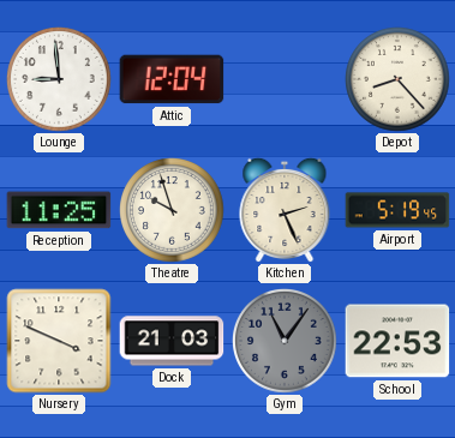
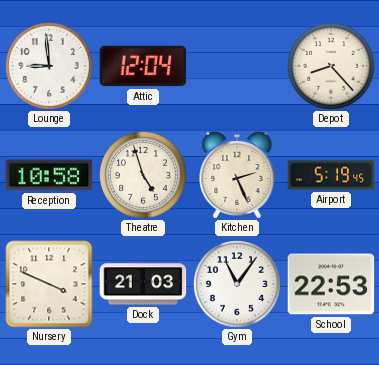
Reception: 11:25 -> 10:58 (49, 175)
Theatre: 9:57 -> 4:57 (144, 176)
Gym dial: grey -> white (238, 285)
